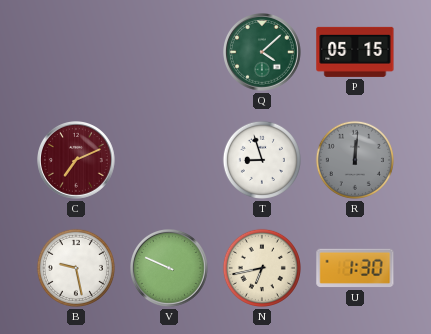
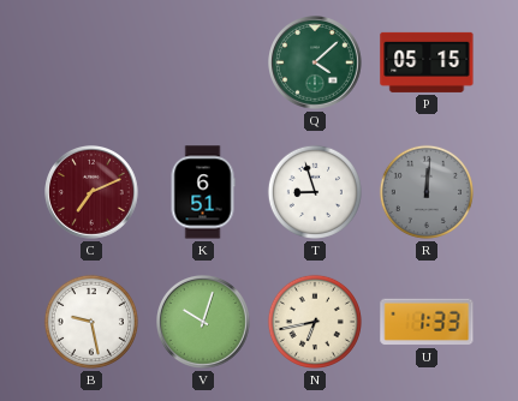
K: none -> 6:51 (203, 192)
V: 9:49 -> 10:03 (204, 323)
U: 1:30 -> 1:33 (427, 322)
